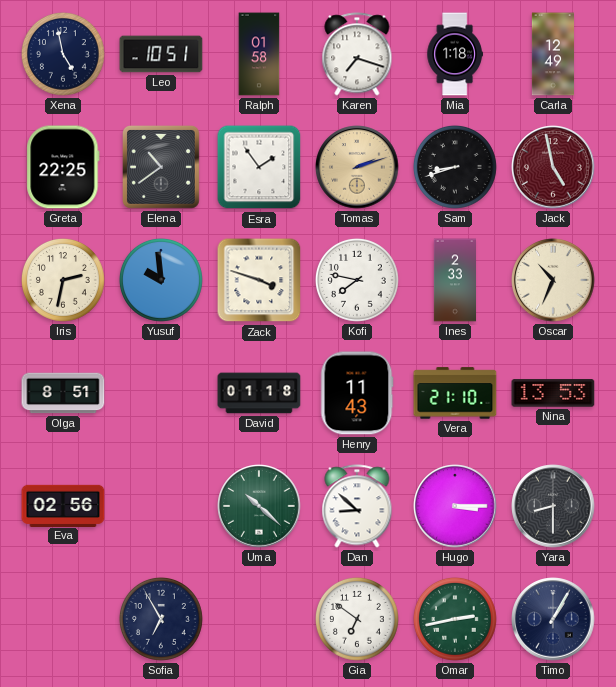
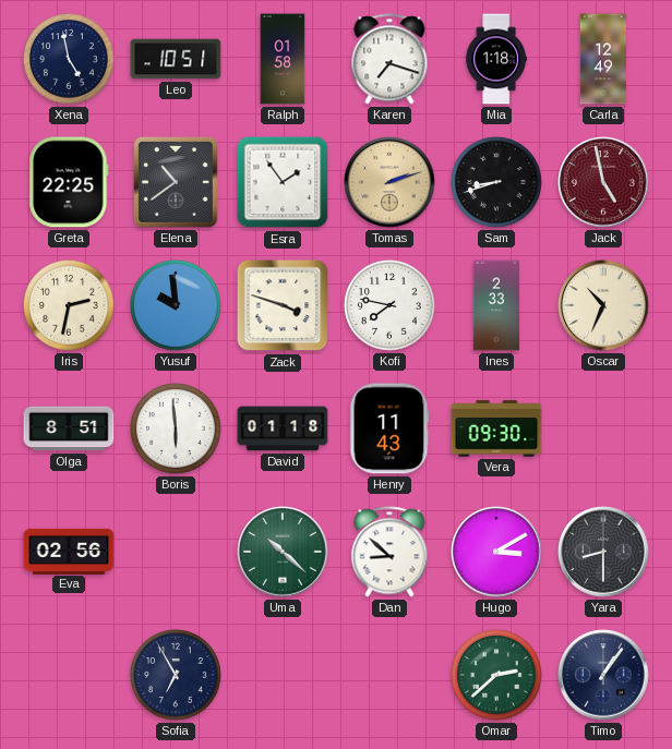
Boris: none -> 5:59 (176, 428)
Vera: 21:10 -> 09:30 (496, 428)
Nina: 13:53 -> none (553, 393)
Hugo: 3:15 -> 3:10 (496, 552)
Gia: 6:51 -> none (357, 619)
Omar: 2:43 -> 2:38 (496, 675)
Timo: 1:05 -> 1:06 (603, 675)
